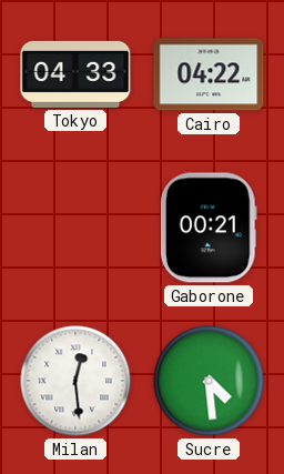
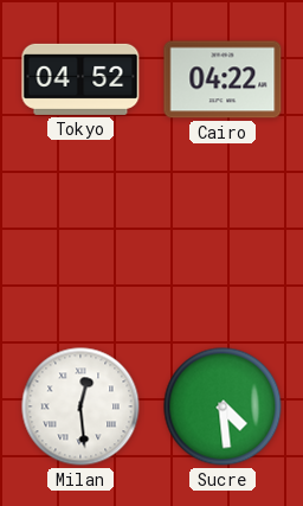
Tokyo: 04:33 -> 04:52 (80, 79)
Gaborone: 00:21 -> none (209, 228)
